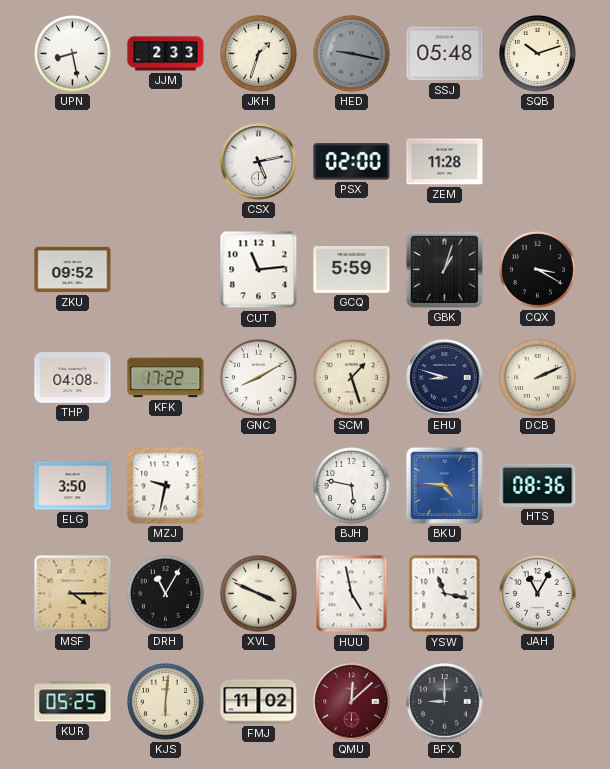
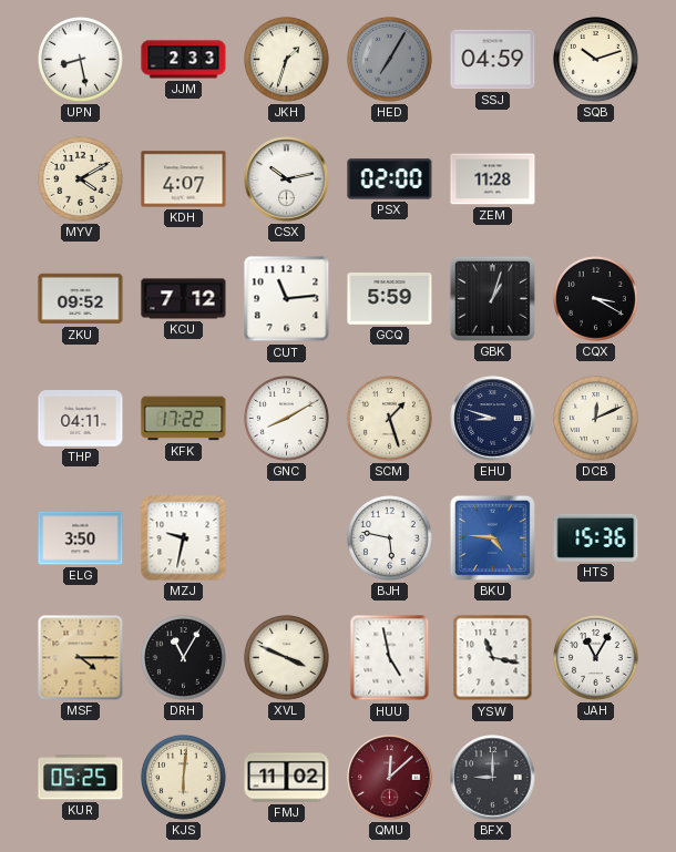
HED: 9:17 -> 7:05 (390, 60)
SSJ: 05:48 -> 04:59 (493, 60)
MYV: none -> 4:10 (81, 179)
KDH: none -> 4:07 (184, 179)
CSX: 5:13 -> 10:13 (287, 179)
KCU: none -> 7:12 (184, 299)
THP: 04:08 -> 04:11 (81, 419)
DCB: 2:11 -> 12:11 (596, 419)
HTS: 08:36 -> 15:36 (596, 537)
